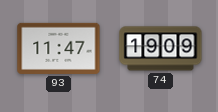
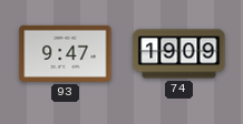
93: 11:47 -> 9:47 (66, 53)
